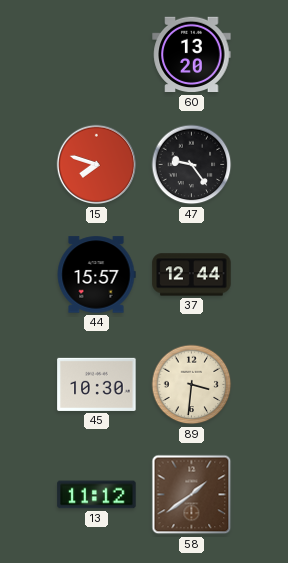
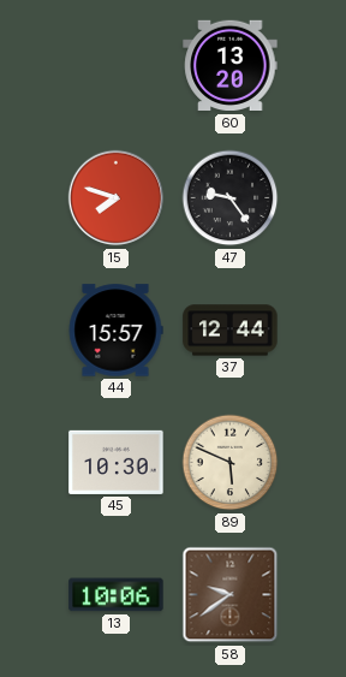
89: 3:31 -> 5:49 (231, 463)
13: 11:12 -> 10:06 (117, 595)
58: 1:39 -> 9:39 (231, 595)
